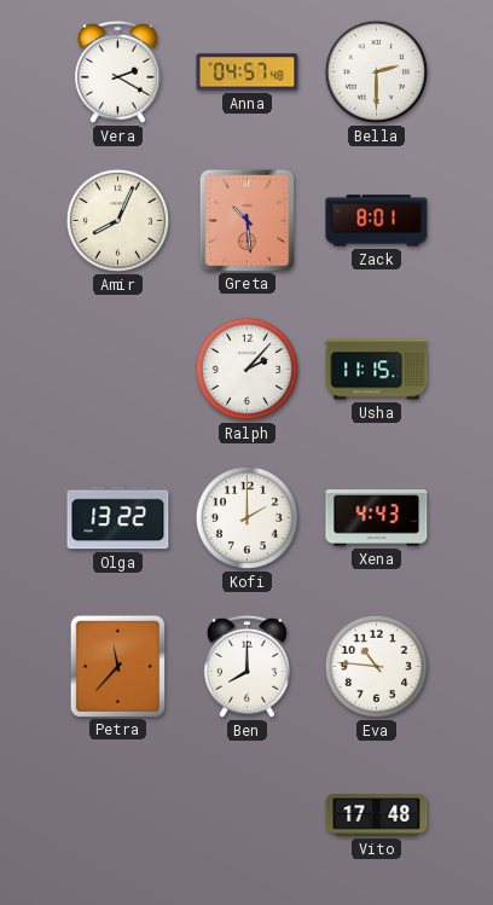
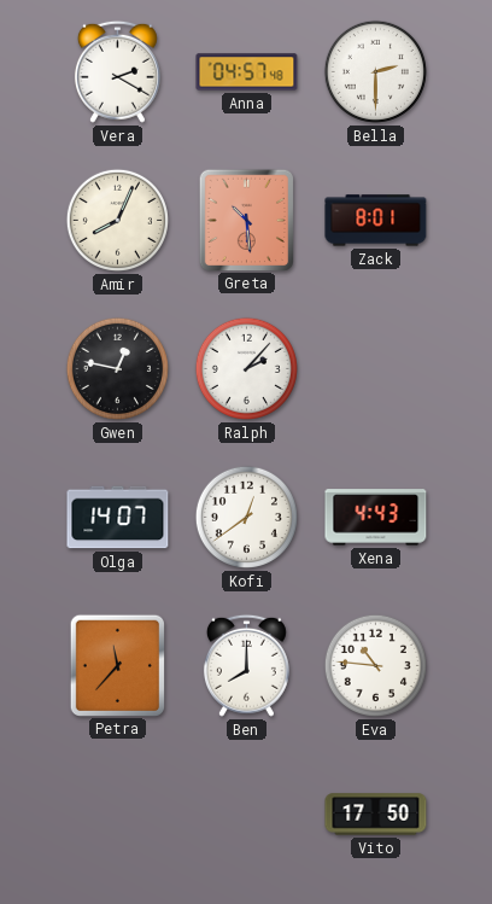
Gwen: none -> 12:47 (117, 368)
Usha: 11:15 -> none (377, 370)
Olga: 13:22 -> 14:07 (118, 518)
Kofi: 2:00 -> 12:39 (246, 517)
Vito: 17:48 -> 17:50 (376, 815)
